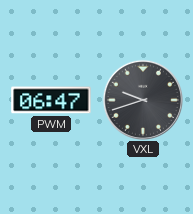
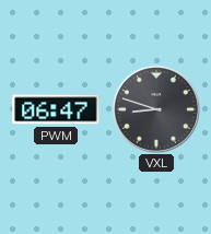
VXL: 9:42 -> 8:48 (155, 108)
